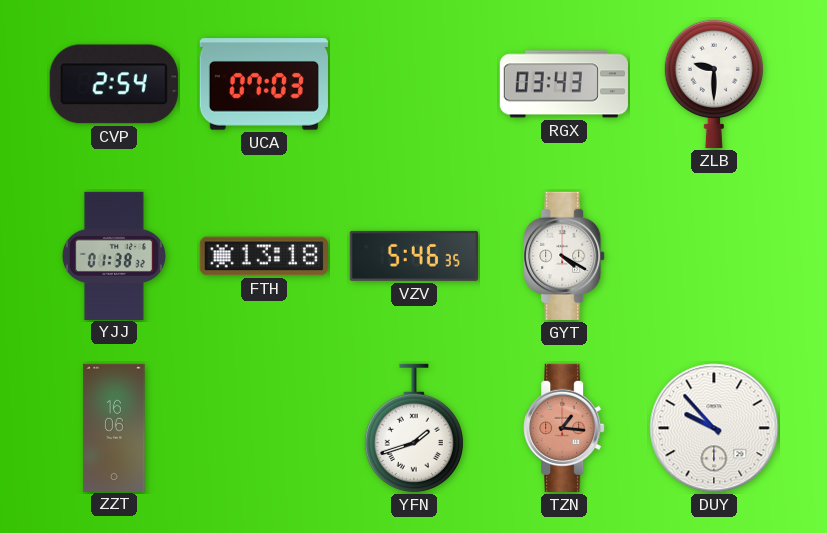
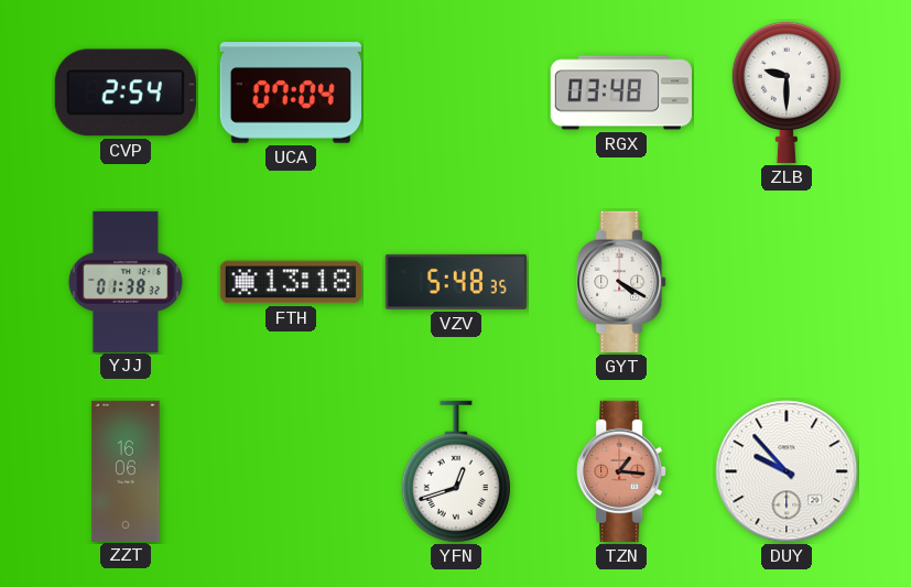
UCA: 07:03 -> 07:04 (291, 93)
RGX: 03:43 -> 03:48 (621, 93)
VZV: 5:46 -> 5:48 (456, 282)
YFN: 1:42 -> 12:42 (456, 471)
